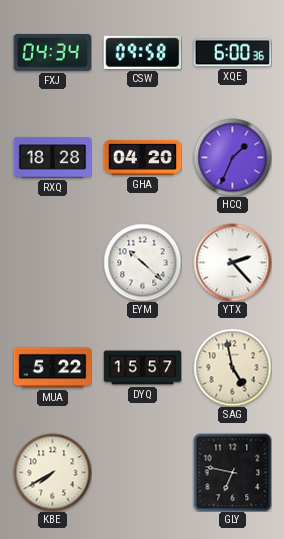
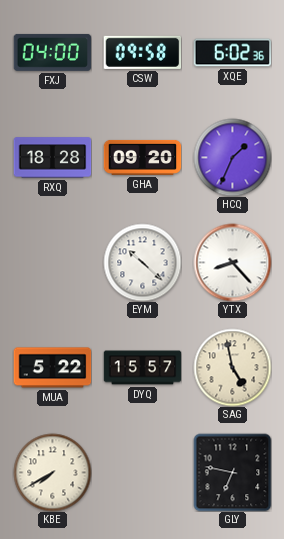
FXJ: 04:34 -> 04:00 (52, 52)
XQE: 6:00 -> 6:02 (232, 53)
GHA: 04:20 -> 09:20 (142, 157)
YTX: 2:23 -> 8:23 (232, 262)
